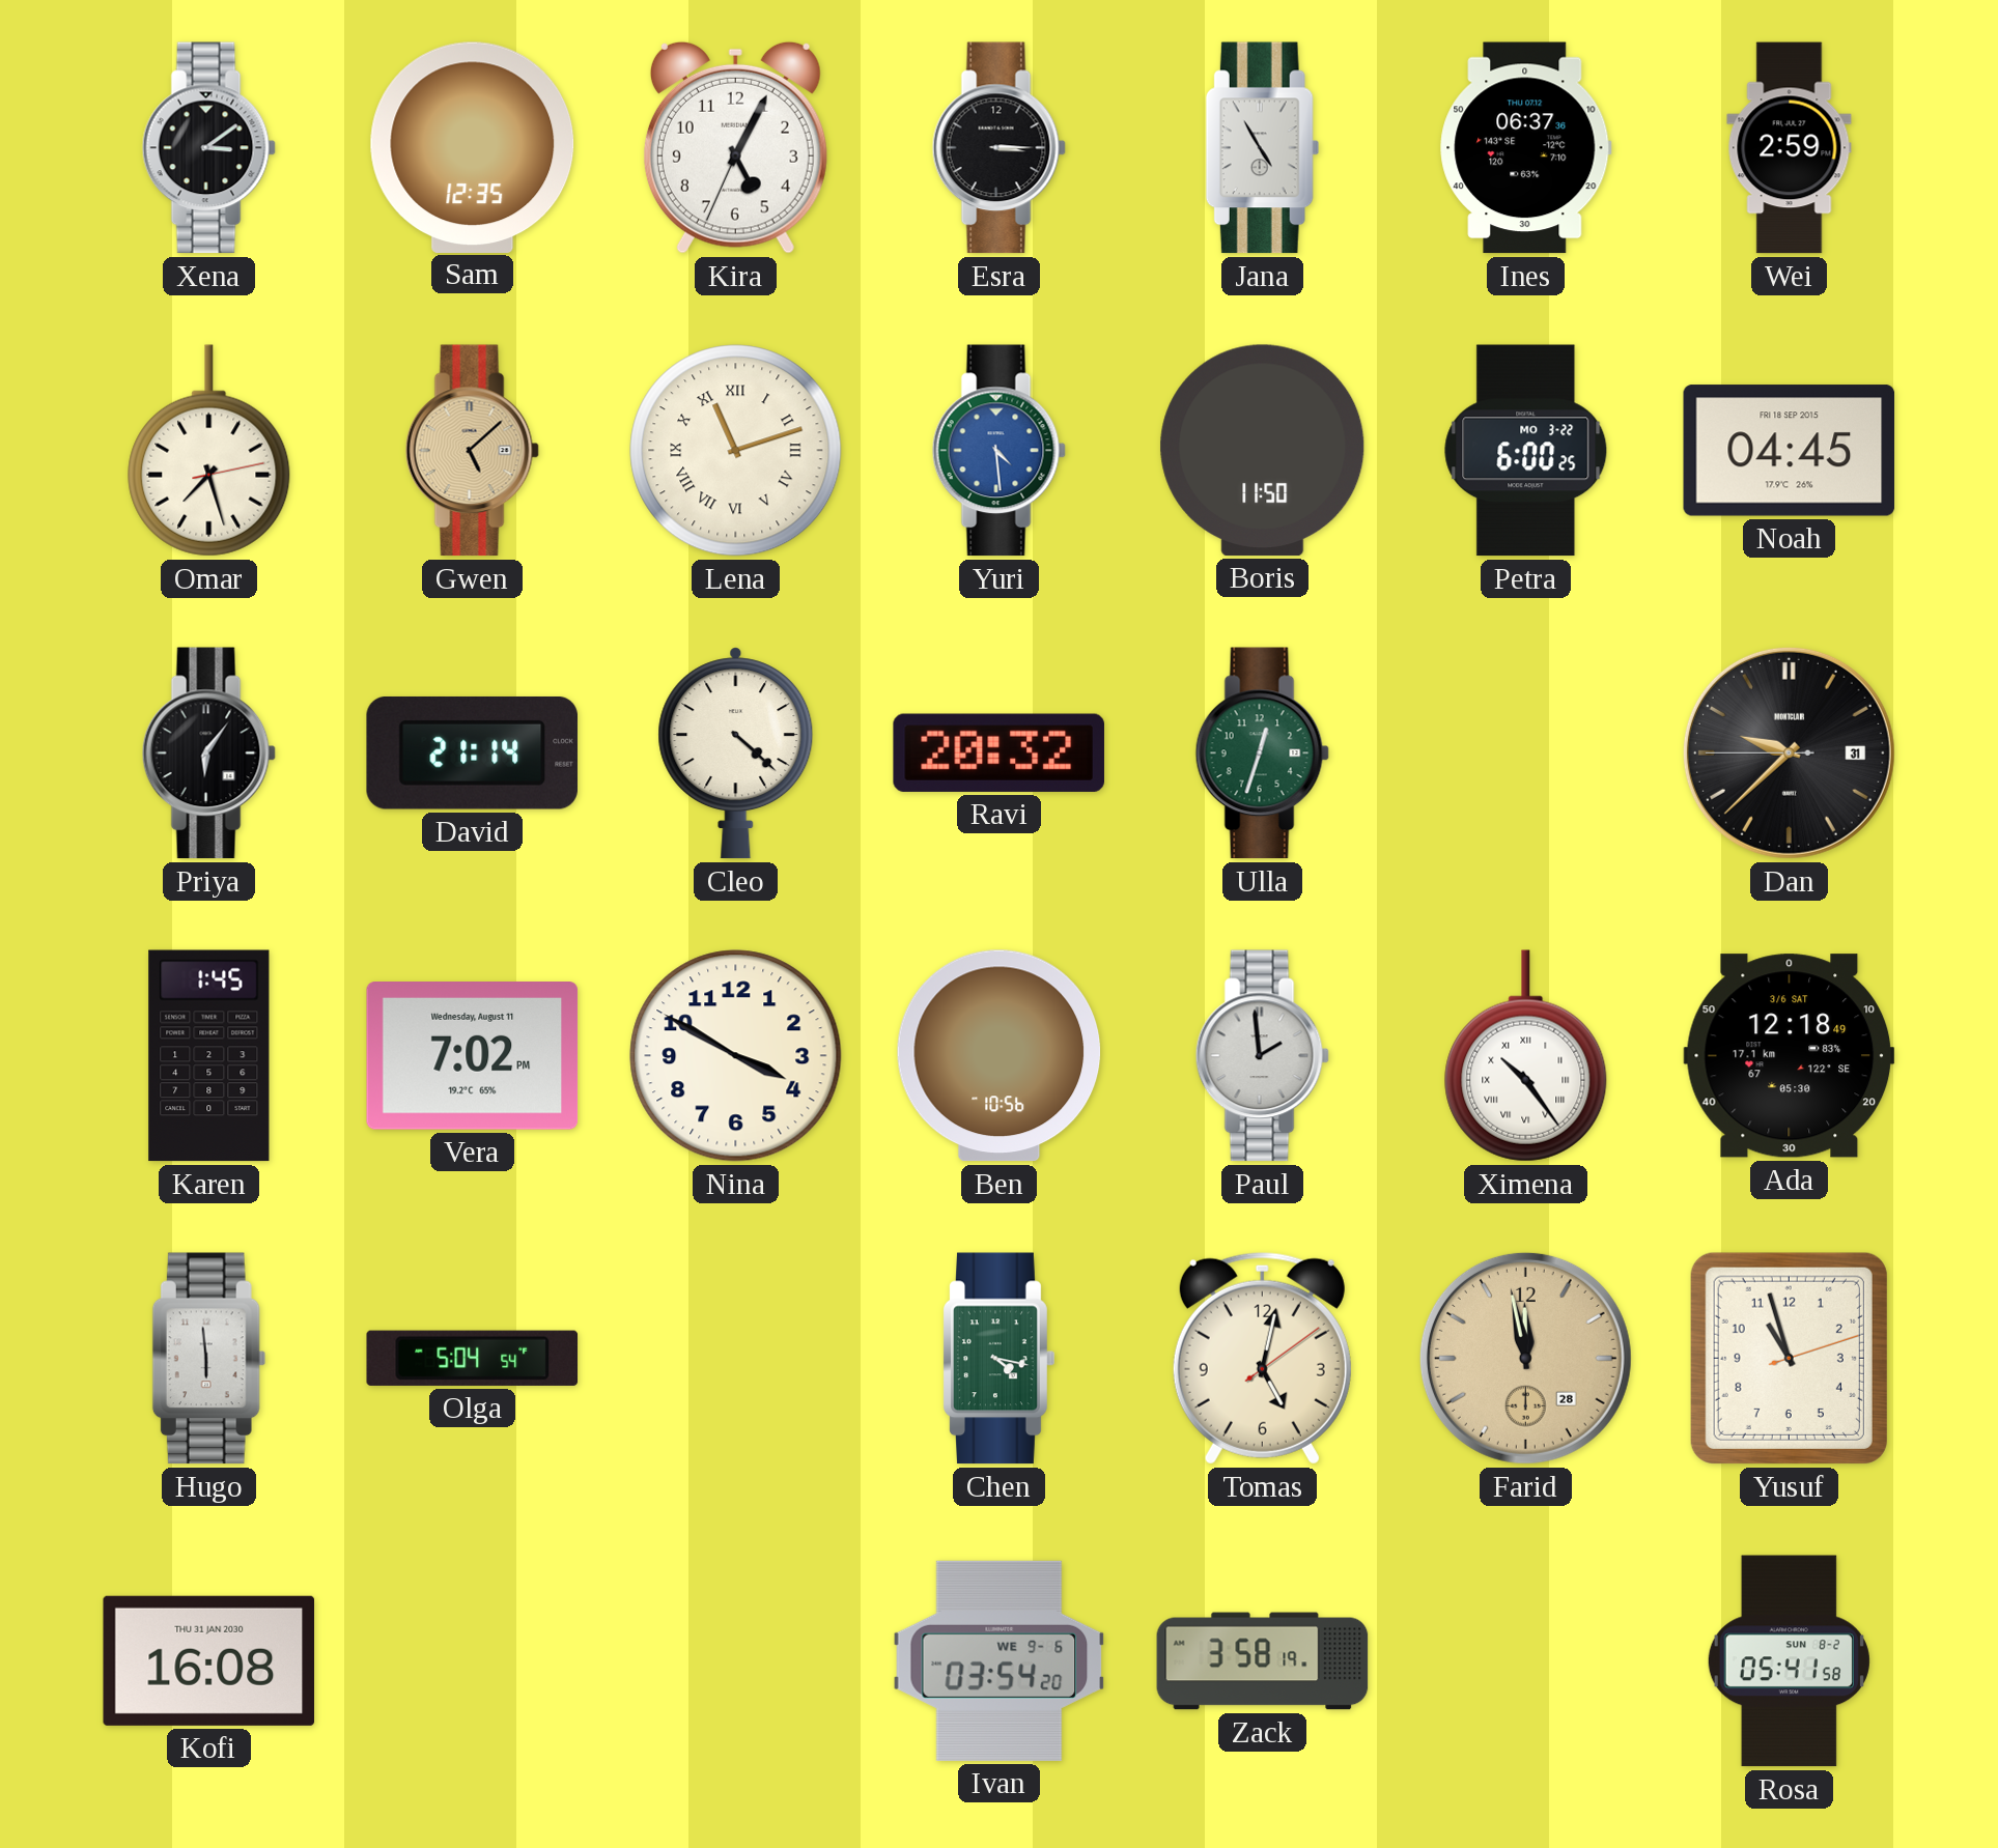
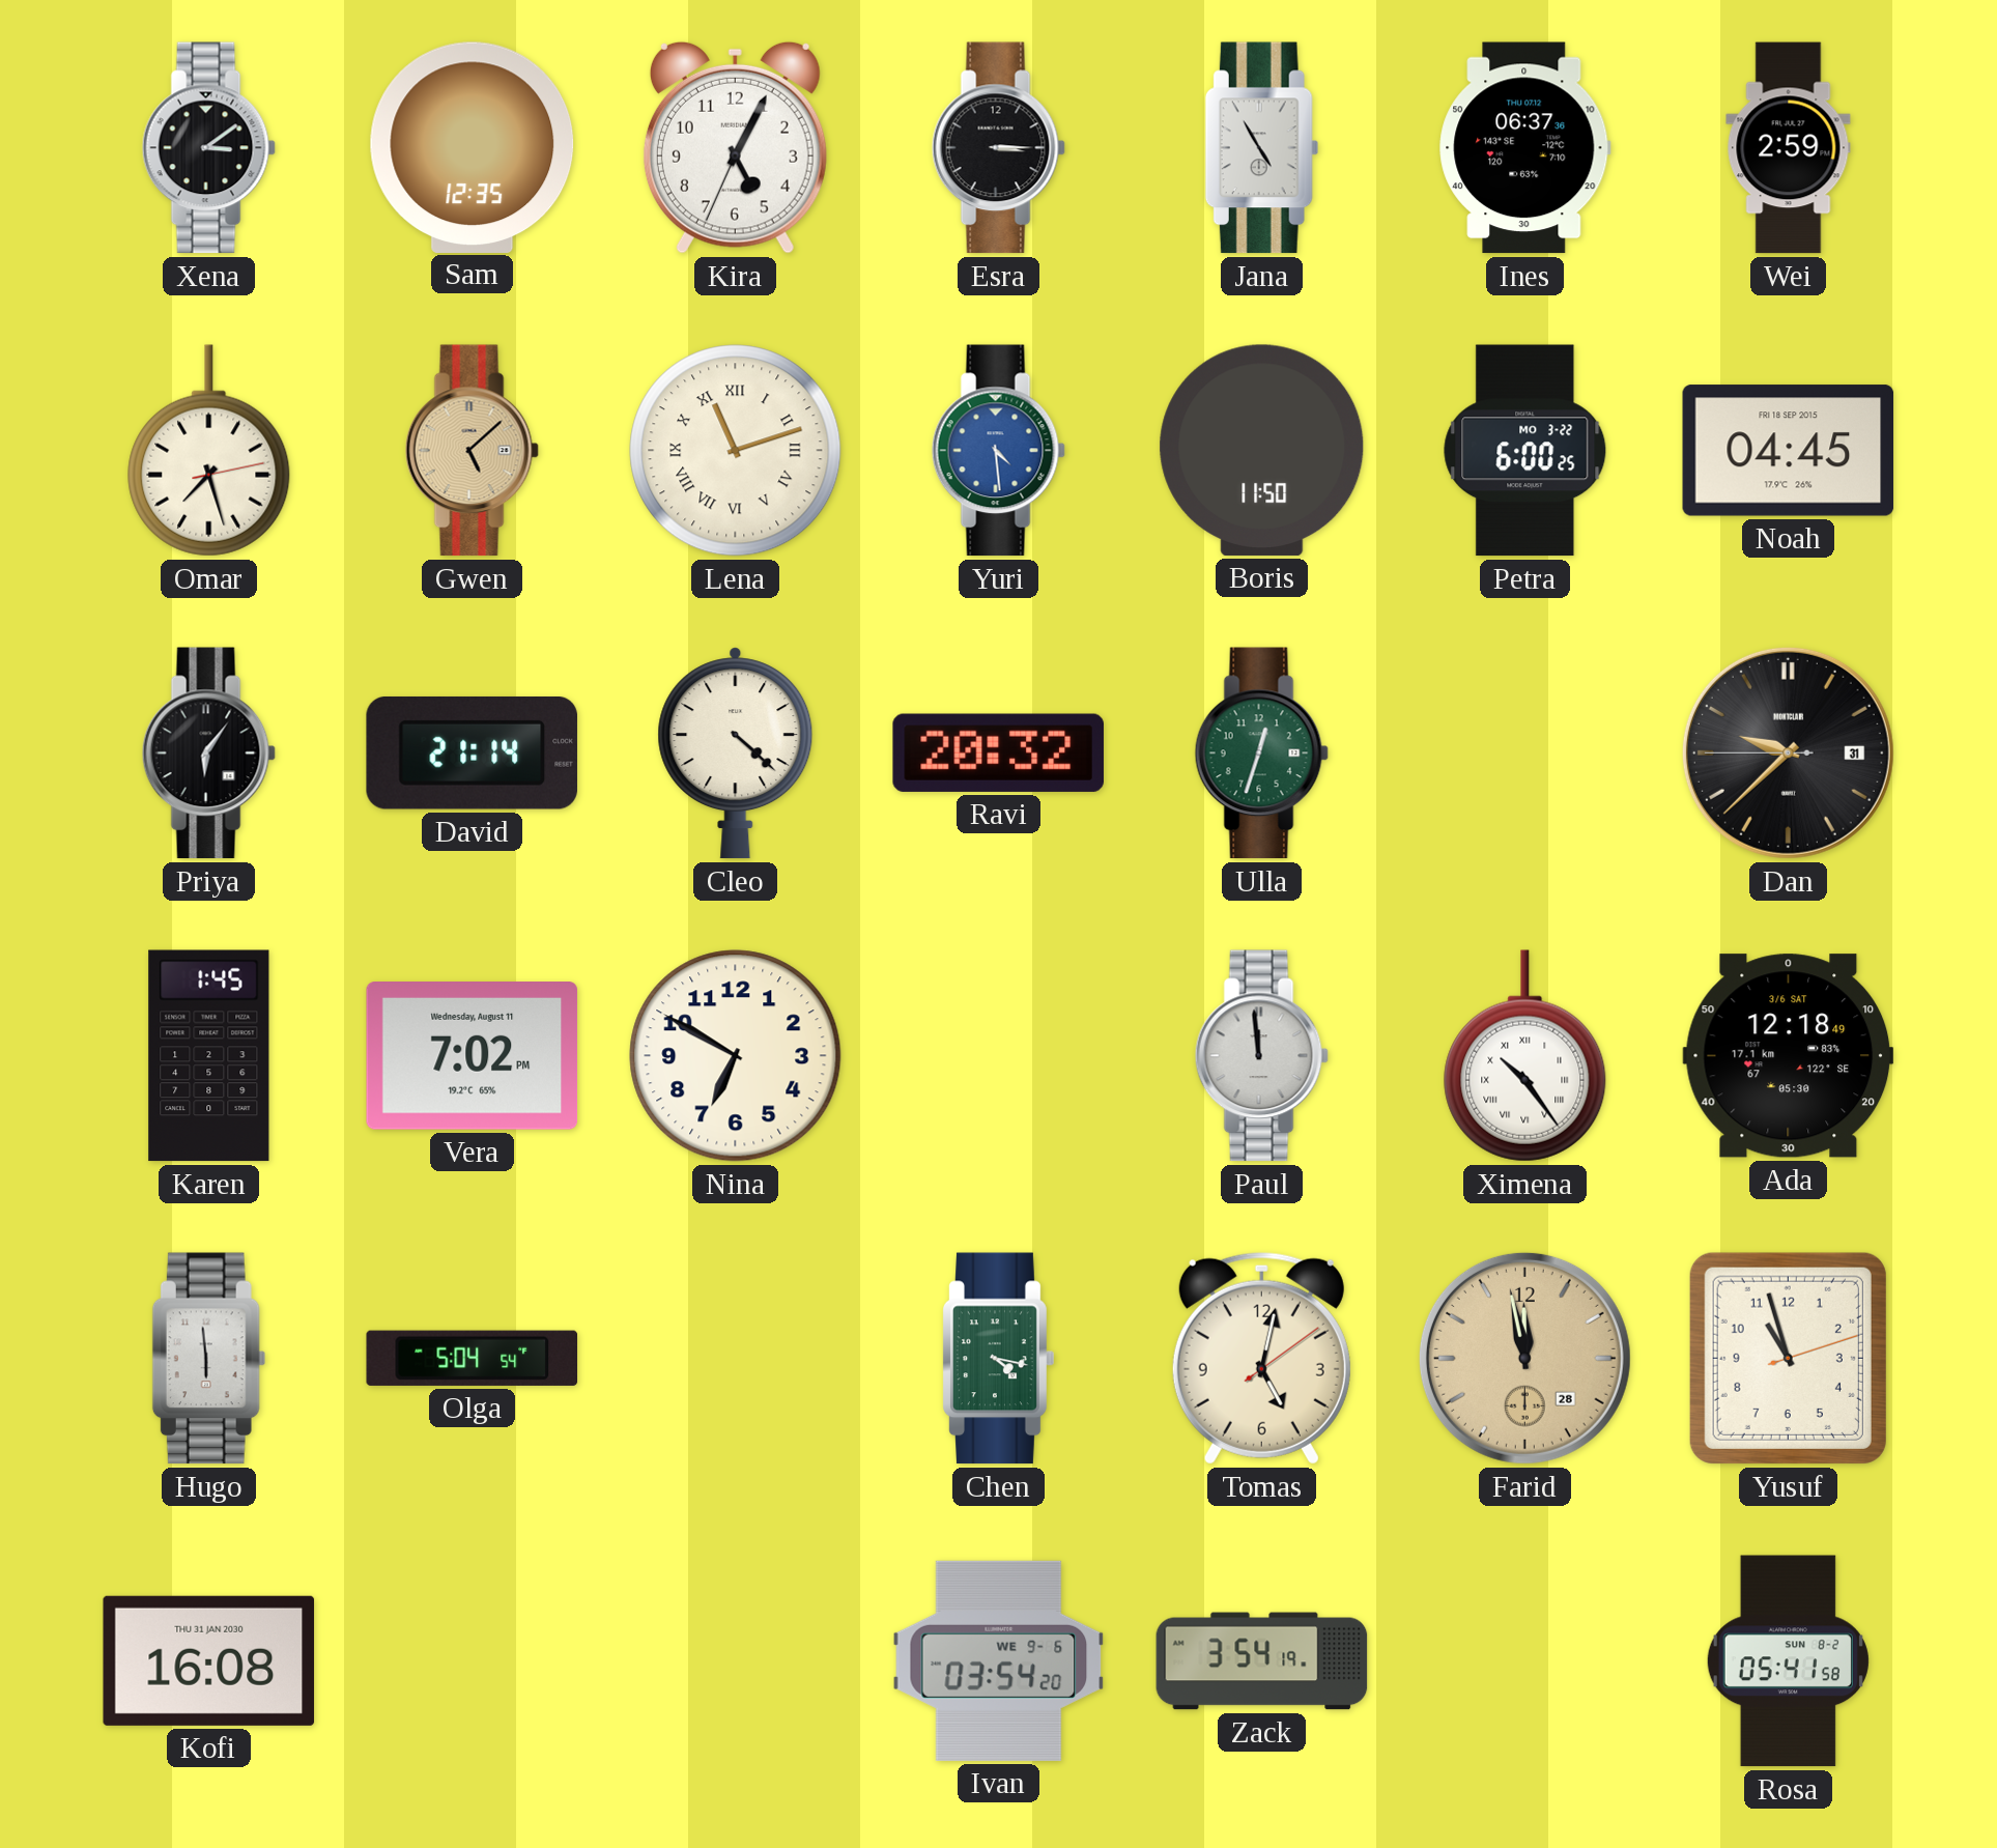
Nina: 3:50 -> 6:50 (736, 1056)
Ben: 10:56 -> none (998, 1056)
Paul: 1:59 -> 11:59 (1261, 1056)
Zack: 3:58 -> 3:54 (1262, 1661)
